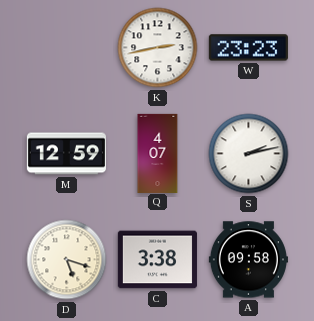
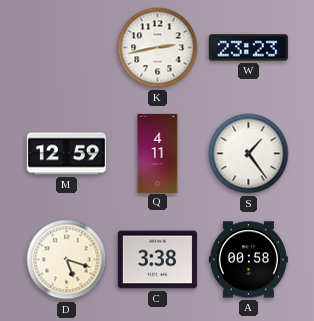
Q: 4:07 -> 4:11 (158, 153)
S: 2:13 -> 1:24 (249, 154)
A: 09:58 -> 00:58 (248, 260)
